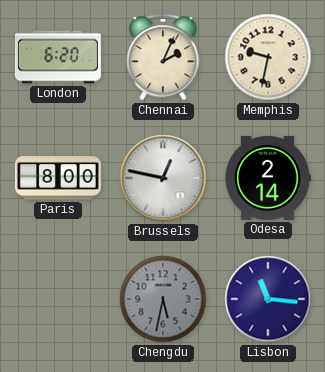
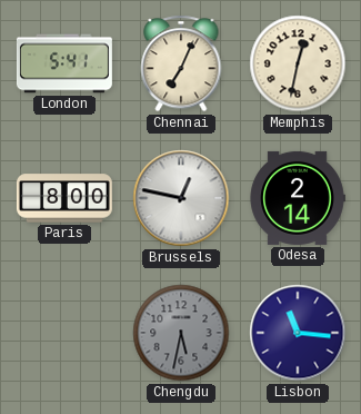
London: 6:20 -> 5:41 (64, 63)
Chennai: 2:04 -> 7:04 (181, 63)
Memphis: 9:32 -> 12:32 (298, 63)
